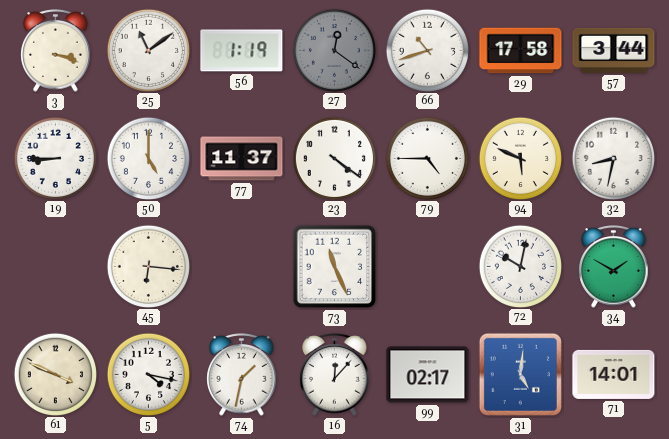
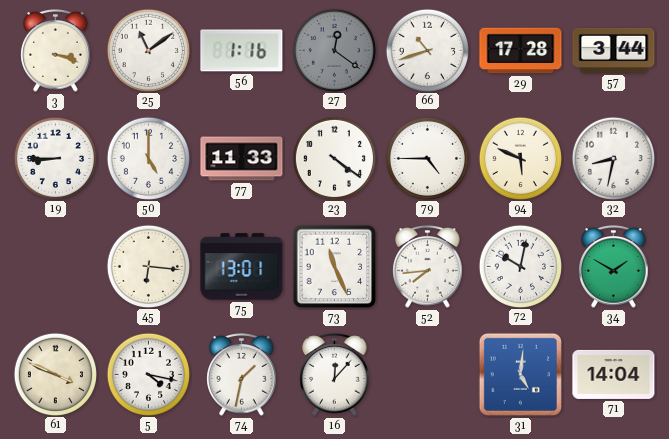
56: 1:19 -> 1:16 (242, 51)
29: 17:58 -> 17:28 (521, 51)
77: 11:37 -> 11:33 (242, 159)
75: none -> 13:01 (242, 267)
52: none -> 7:44 (428, 267)
99: 02:17 -> none (428, 375)
71: 14:01 -> 14:04 (614, 374)
